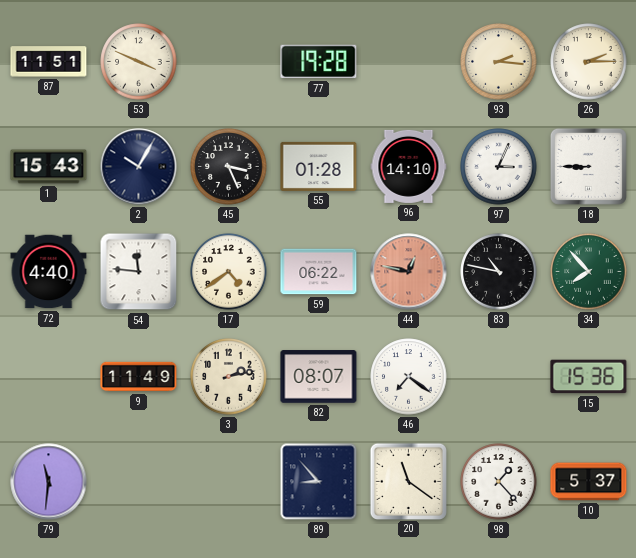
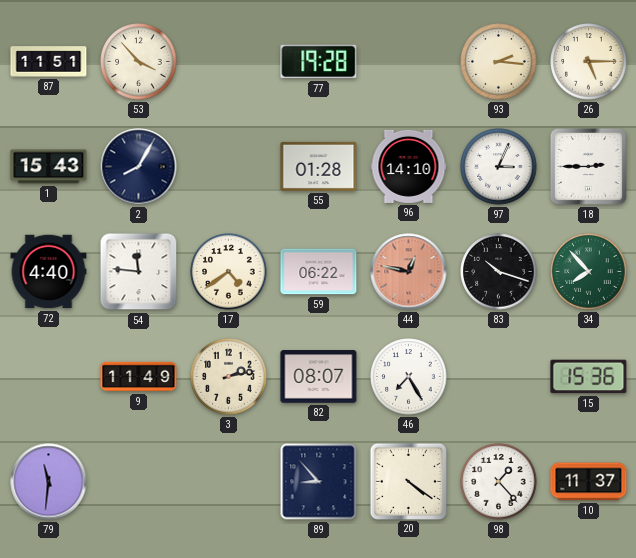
53: 3:49 -> 3:53 (139, 62)
26: 2:15 -> 5:15 (589, 62)
2: 10:05 -> 8:05 (139, 167)
45: 3:26 -> none (229, 167)
18: 8:45 -> 2:45 (588, 166)
83: 10:47 -> 10:18 (499, 272)
46: 7:21 -> 7:25 (409, 377)
20: 11:21 -> 4:21 (408, 481)
10: 5:37 -> 11:37 (589, 482)
